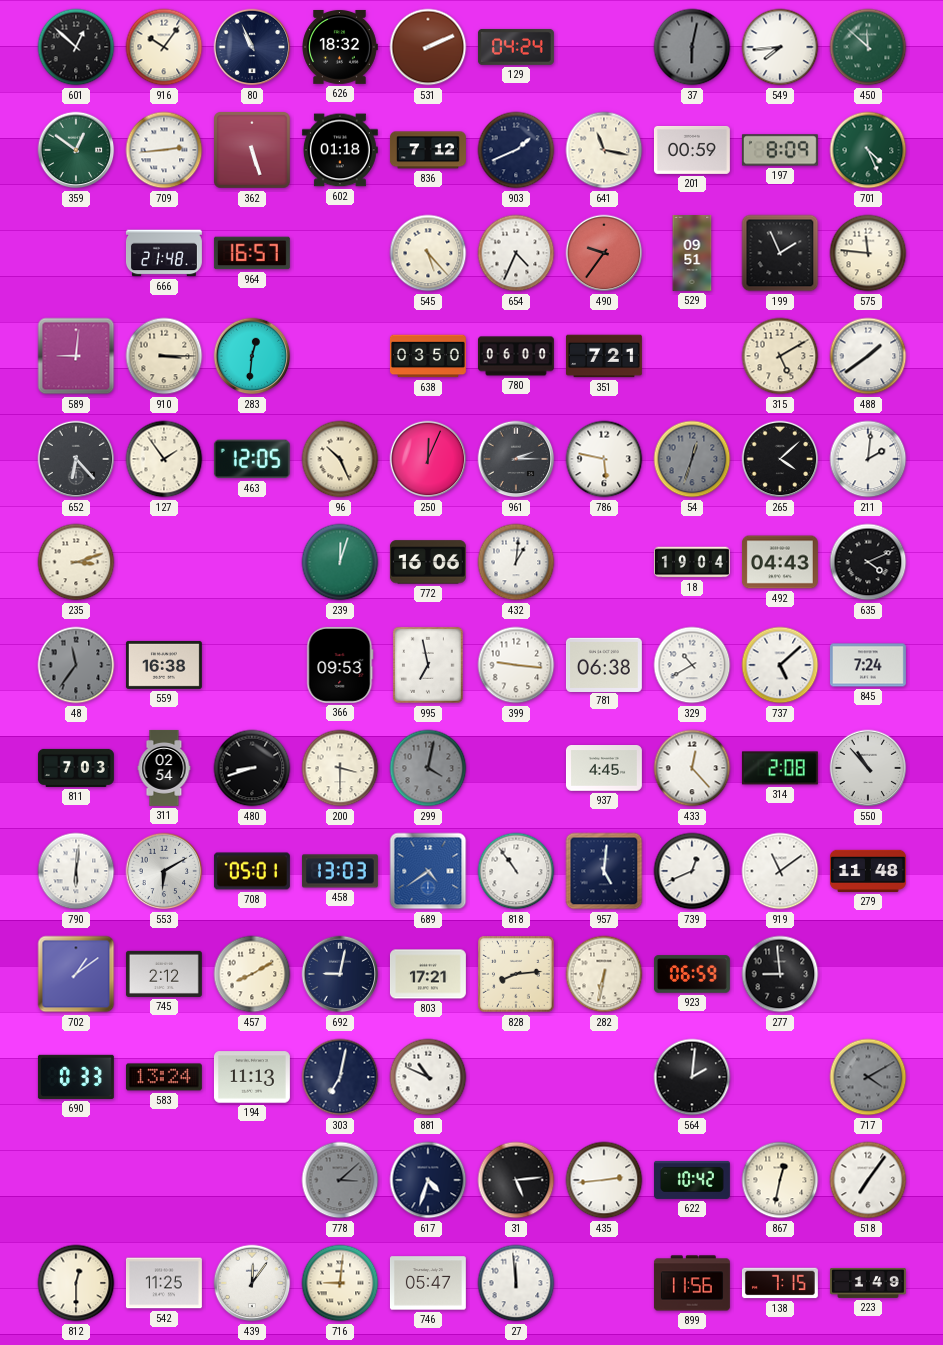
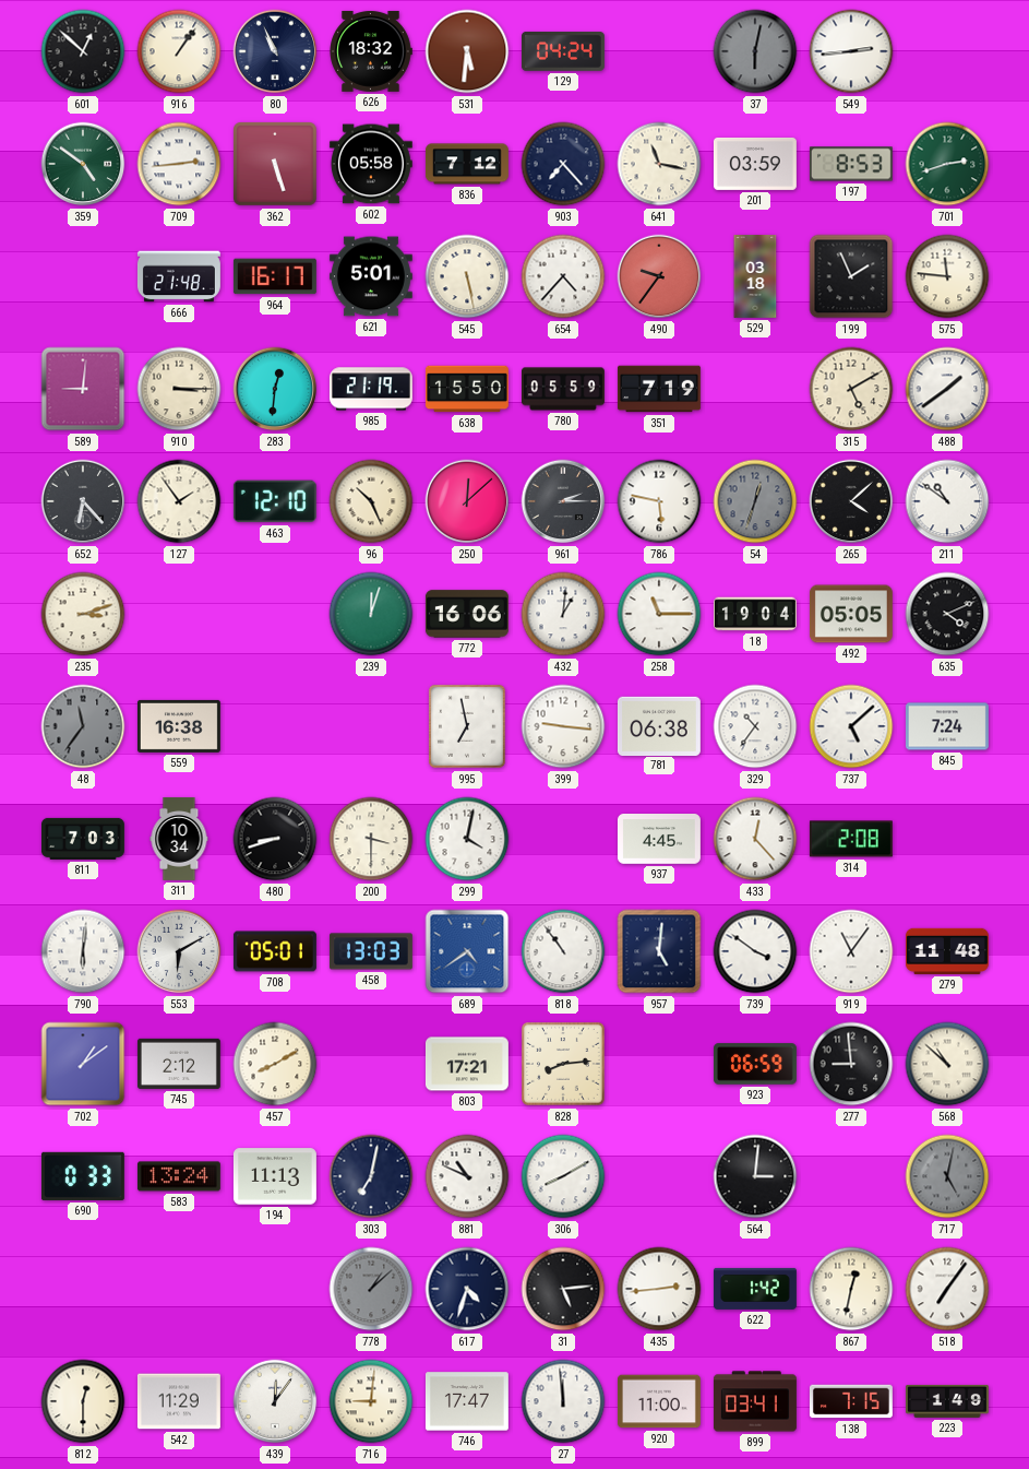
916: 10:06 -> 1:06 (179, 51)
531: 2:11 -> 5:31 (467, 51)
549: 7:44 -> 2:44 (851, 51)
450: 11:52 -> none (868, 47)
359: 12:51 -> 4:51 (83, 164)
602: 01:18 -> 05:58 (371, 164)
903: 1:41 -> 7:23 (563, 164)
201: 00:59 -> 03:59 (755, 164)
197: 8:09 -> 8:53 (851, 164)
701: 4:26 -> 2:42 (947, 164)
964: 16:57 -> 16:17 (275, 276)
621: none -> 5:01 (371, 276)
545: 5:23 -> 5:28 (467, 276)
654: 4:34 -> 4:37 (563, 276)
529: 09:51 -> 03:18 (755, 277)
985: none -> 21:19 (371, 389)
638: 03:50 -> 15:50 (467, 389)
780: 06:00 -> 05:59 (563, 389)
351: 7:21 -> 7:19 (659, 389)
463: 12:05 -> 12:10 (275, 501)
250: 12:04 -> 12:08 (467, 501)
211: 2:01 -> 10:51 (947, 501)
258: none -> 11:15 (659, 614)
492: 04:43 -> 05:05 (851, 614)
366: 09:53 -> none (340, 665)
329: 10:40 -> 10:36 (755, 726)
311: 02:54 -> 10:34 (179, 839)
299 dial: grey -> white (467, 839)
550: 10:53 -> none (868, 768)
739: 12:41 -> 3:51 (755, 951)
919: 11:09 -> 11:06 (851, 951)
692: 9:02 -> none (340, 974)
282: 6:32 -> none (604, 974)
568: none -> 10:52 (947, 1064)
306: none -> 8:10 (563, 1176)
564: 2:01 -> 3:01 (755, 1176)
717: 4:10 -> 5:02 (947, 1176)
778: 3:08 -> 1:08 (371, 1289)
622: 10:42 -> 1:42 (755, 1289)
542: 11:25 -> 11:29 (179, 1401)
746: 05:47 -> 17:47 (467, 1401)
920: none -> 11:00 (659, 1401)
899: 11:56 -> 03:41 (755, 1401)
